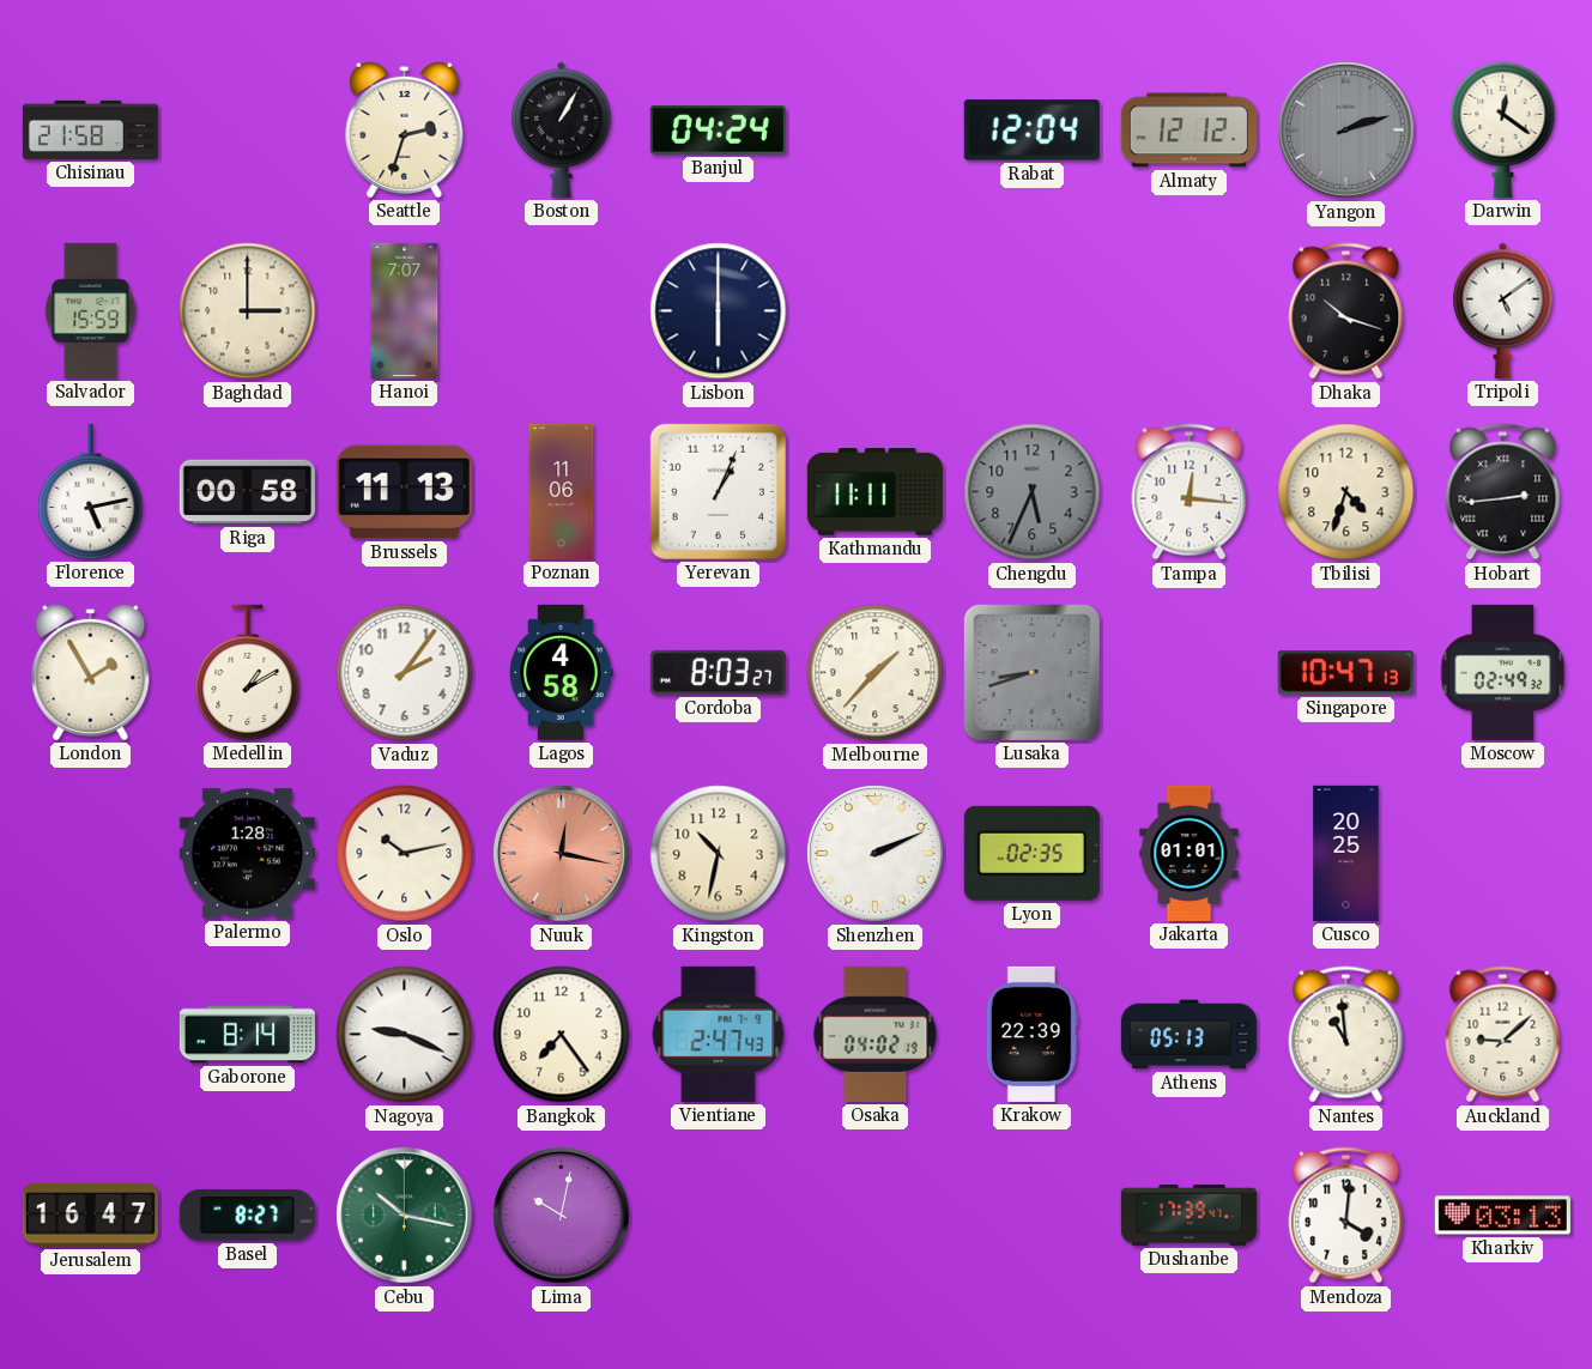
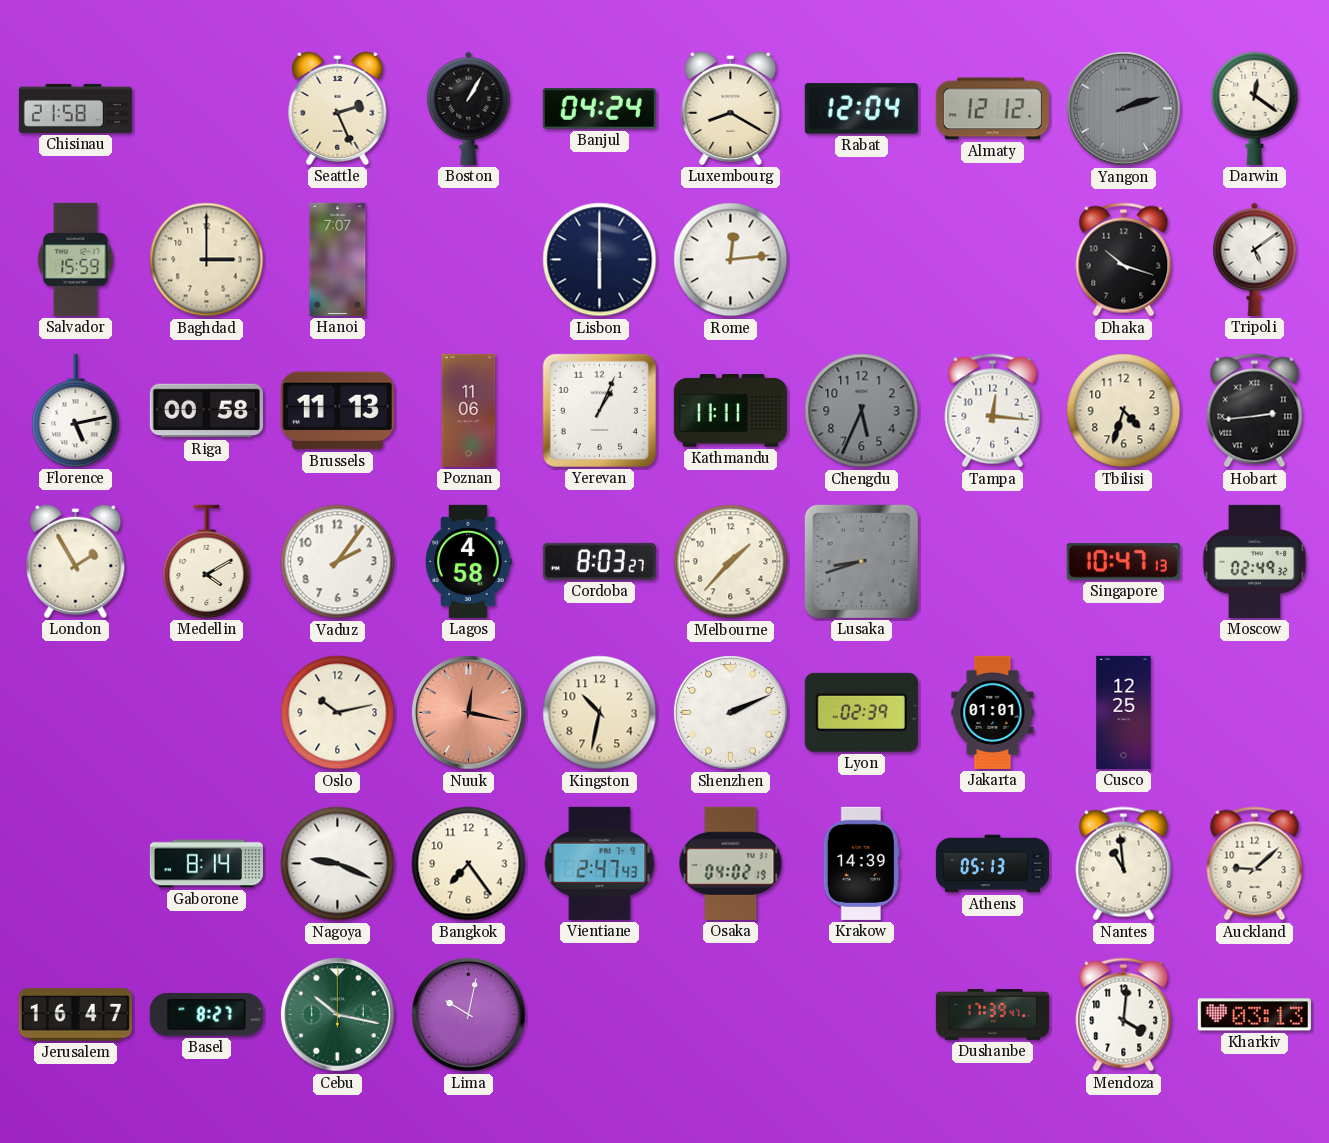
Seattle: 2:33 -> 2:26 (338, 108)
Luxembourg: none -> 8:20 (731, 108)
Rome: none -> 12:14 (731, 260)
Medellin: 1:10 -> 4:10 (207, 561)
Palermo: 1:28 -> none (247, 854)
Lyon: 02:35 -> 02:39 (861, 712)
Cusco: 20:25 -> 12:25 (1124, 712)
Krakow: 22:39 -> 14:39 (861, 863)
